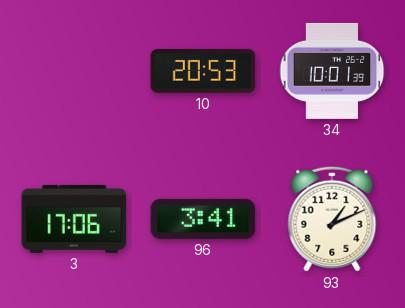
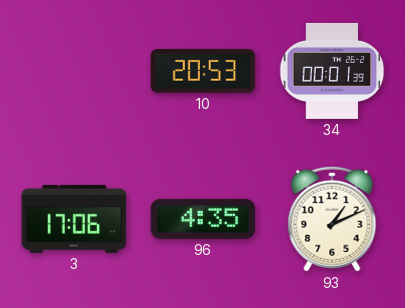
34: 10:01 -> 00:01 (332, 71)
96: 3:41 -> 4:35 (203, 219)
